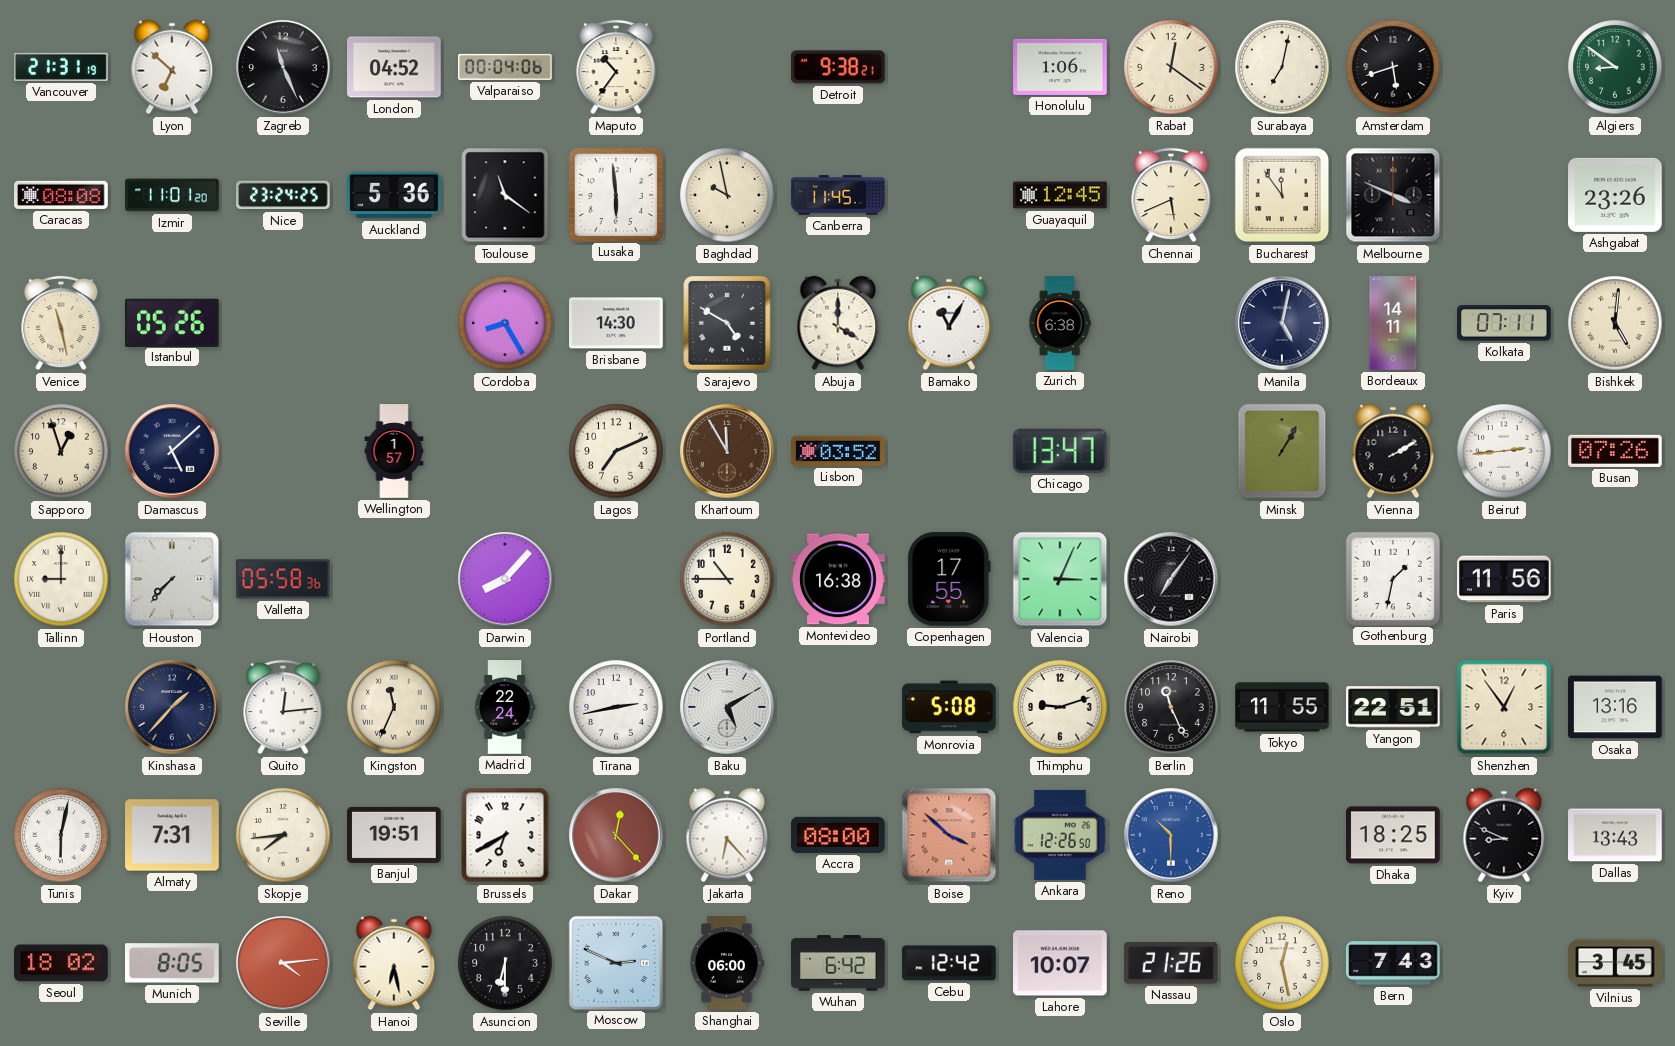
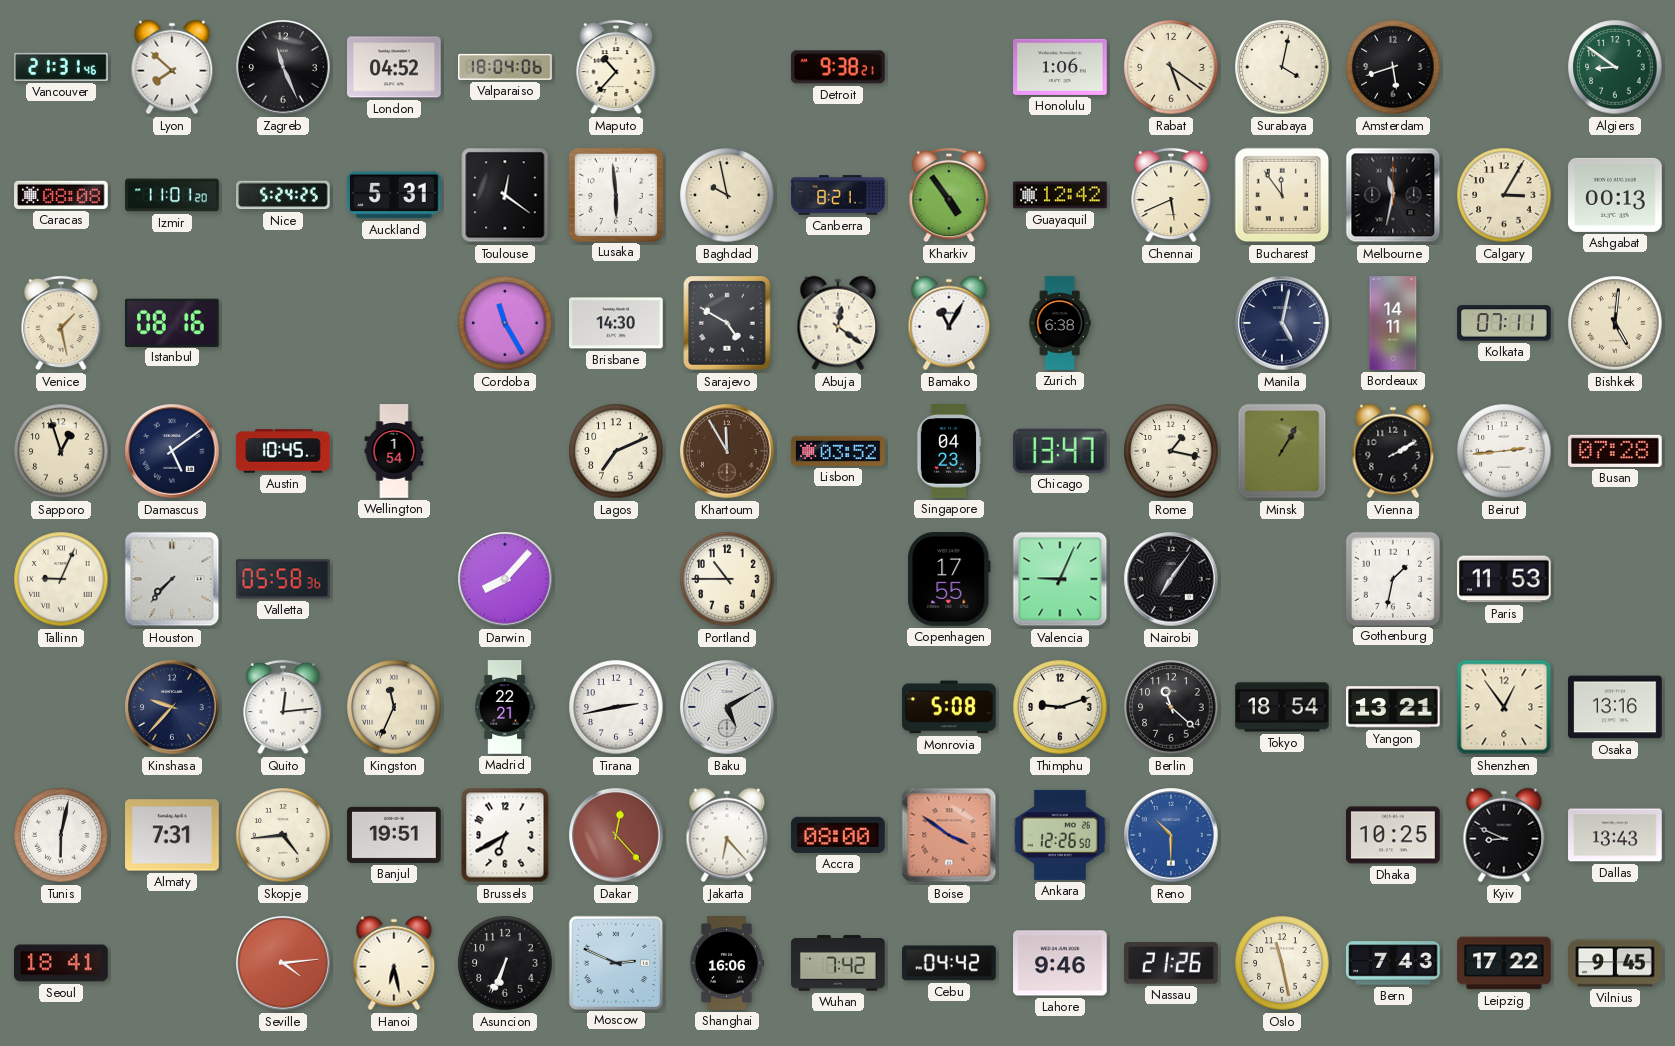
Vancouver: 21:31:19 -> 21:31:46 (61, 67)
Lyon: 6:52 -> 7:52 (172, 67)
Valparaiso: 00:04 -> 18:04 (505, 67)
Maputo: 10:36 -> 10:37 (616, 67)
Rabat: 12:21 -> 5:21 (1171, 67)
Surabaya: 7:02 -> 4:02 (1282, 67)
Nice: 23:24 -> 5:24 (283, 195)
Auckland: 5:36 -> 5:31 (394, 195)
Toulouse: 11:21 -> 12:21 (505, 195)
Canberra: 11:45 -> 8:21 (838, 195)
Kharkiv: none -> 4:54 (949, 195)
Guayaquil: 12:45 -> 12:42 (1060, 195)
Melbourne: 3:49 -> 11:32 (1393, 195)
Calgary: none -> 3:05 (1504, 195)
Ashgabat: 23:26 -> 00:13 (1615, 195)
Venice: 11:28 -> 1:28 (61, 323)
Istanbul: 05:26 -> 08:16 (173, 322)
Cordoba: 8:25 -> 11:25 (505, 323)
Abuja: 4:00 -> 12:21 (838, 323)
Damascus: 5:08 -> 5:09 (172, 451)
Austin: none -> 10:45 (283, 451)
Wellington: 1:57 -> 1:54 (394, 451)
Singapore: none -> 04:23 (949, 451)
Rome: none -> 1:17 (1171, 451)
Busan: 07:26 -> 07:28 (1615, 451)
Tallinn: 9:00 -> 9:04 (61, 579)
Montevideo: 16:38 -> none (838, 579)
Valencia: 3:04 -> 9:04 (1060, 579)
Paris: 11:56 -> 11:53 (1504, 579)
Kinshasa: 1:37 -> 9:37 (172, 707)
Madrid: 22:24 -> 22:21 (505, 707)
Berlin: 11:26 -> 11:22 (1171, 707)
Tokyo: 11:55 -> 18:54 (1282, 707)
Yangon: 22:51 -> 13:21 (1393, 707)
Skopje: 7:44 -> 4:44 (283, 835)
Boise: 3:52 -> 3:51 (949, 835)
Dhaka: 18:25 -> 10:25 (1393, 835)
Seoul: 18:02 -> 18:41 (61, 963)
Munich: 8:05 -> none (173, 963)
Asuncion: 6:30 -> 6:34 (505, 963)
Shanghai: 06:00 -> 16:06 (727, 963)
Wuhan: 6:42 -> 7:42 (838, 963)
Cebu: 12:42 -> 04:42 (949, 963)
Lahore: 10:07 -> 9:46 (1060, 963)
Oslo: 12:28 -> 11:28 (1282, 963)
Leipzig: none -> 17:22 (1504, 963)
Vilnius: 3:45 -> 9:45 (1615, 963)
